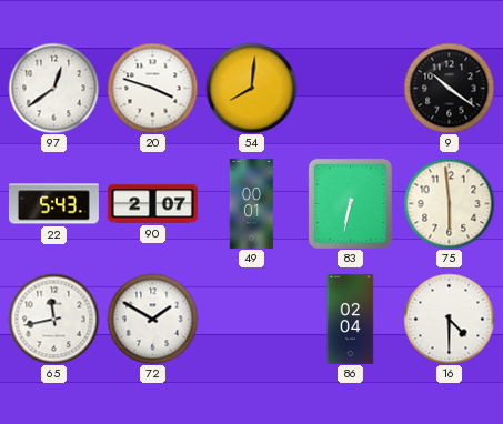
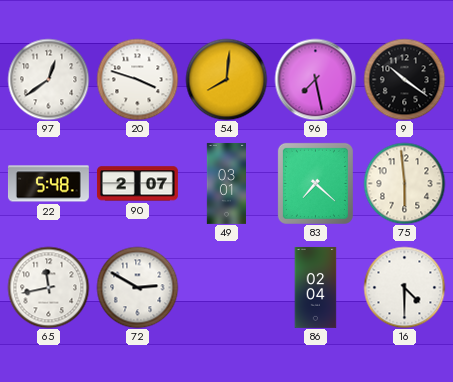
96: none -> 7:28 (315, 79)
22: 5:43 -> 5:48 (48, 184)
49: 00:01 -> 03:01 (226, 183)
83: 6:32 -> 7:22 (315, 183)
72: 1:50 -> 2:50 (137, 287)
